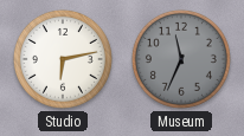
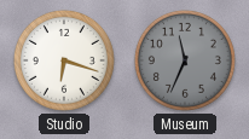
Studio: 6:13 -> 6:18 (64, 60)
